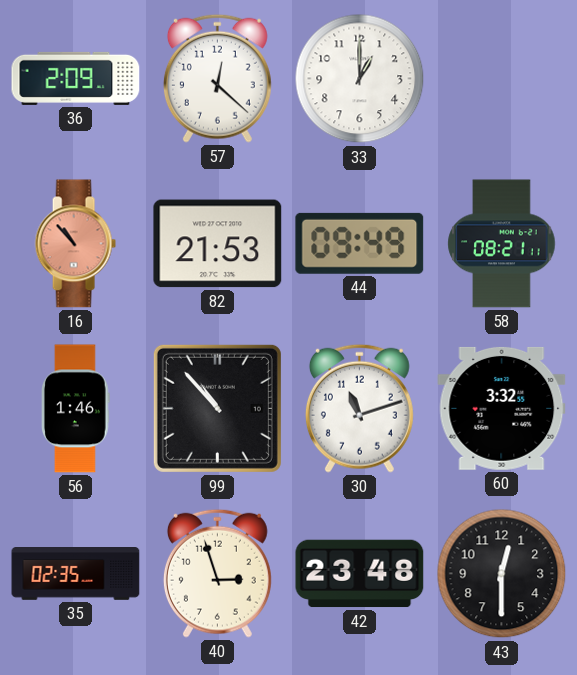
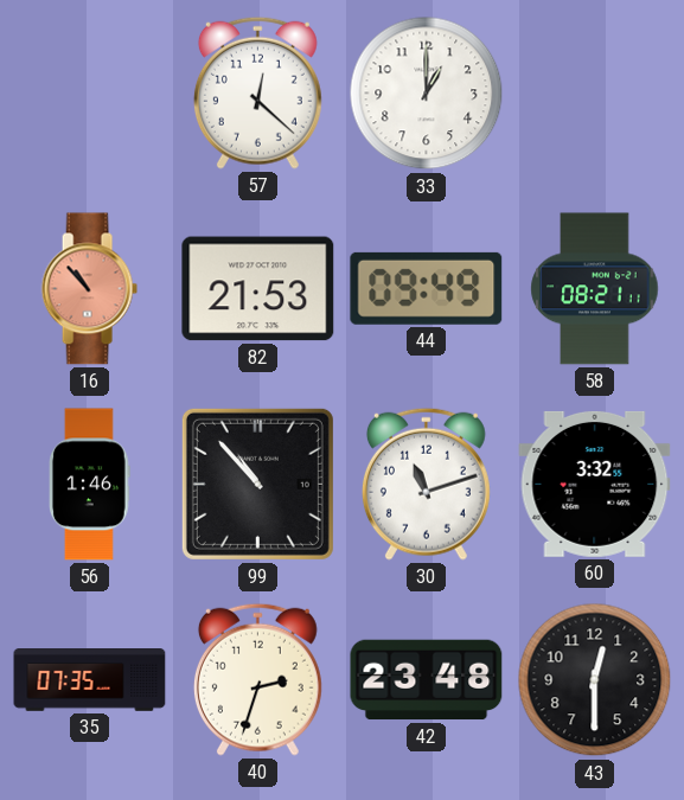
36: 2:09 -> none (76, 78)
35: 02:35 -> 07:35 (90, 680)
40: 2:57 -> 2:33 (257, 679)
